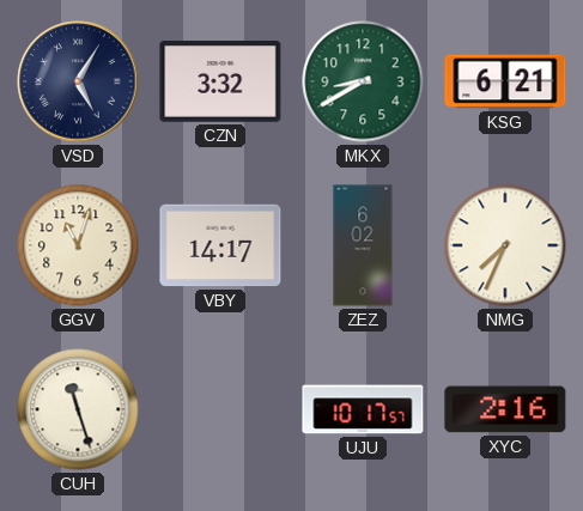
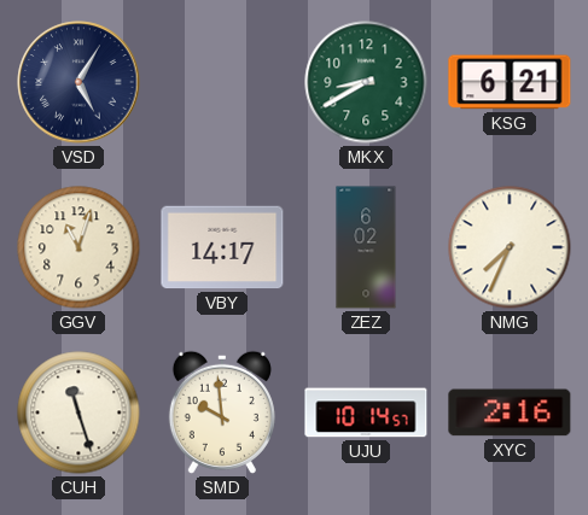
CZN: 3:32 -> none (220, 83)
SMD: none -> 9:59 (222, 412)
UJU: 10:17 -> 10:14 (366, 412)
